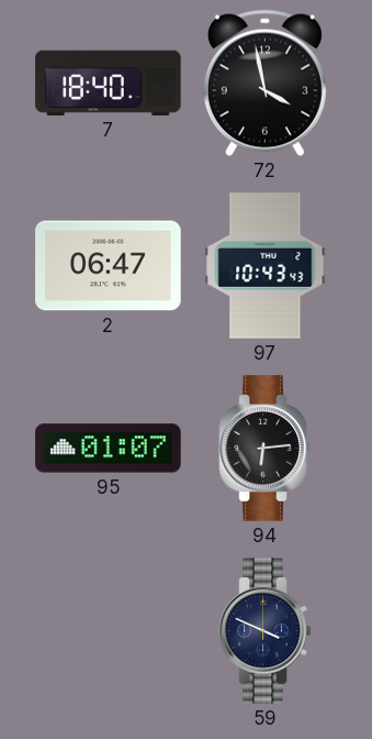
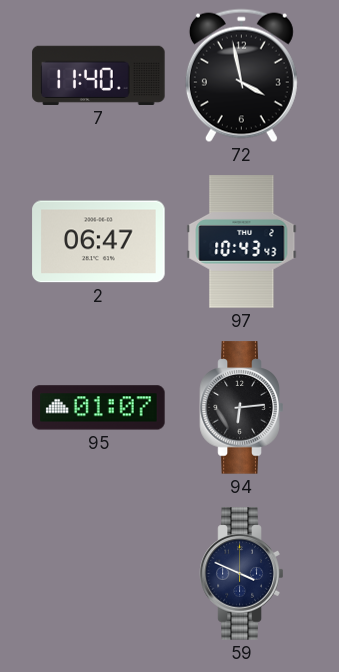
7: 18:40 -> 11:40 (99, 75)
